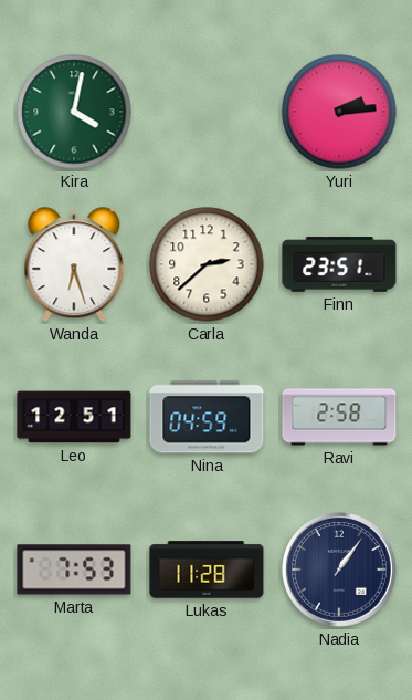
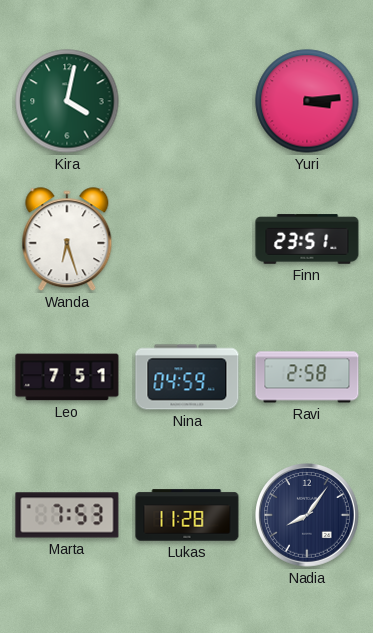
Yuri: 2:14 -> 3:14 (307, 101)
Carla: 2:38 -> none (207, 264)
Leo: 12:51 -> 7:51 (67, 377)
Nadia: 1:06 -> 8:06 (308, 516)
